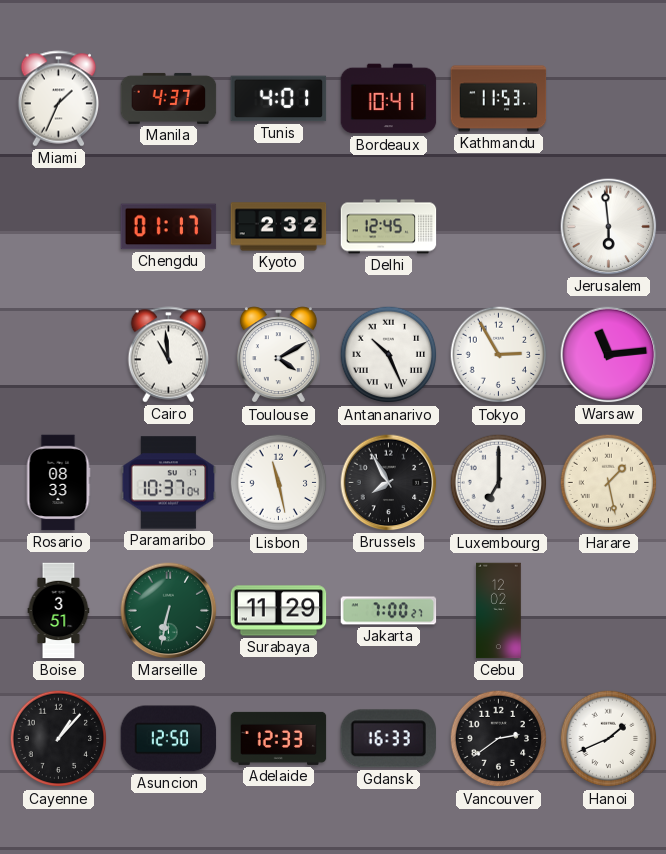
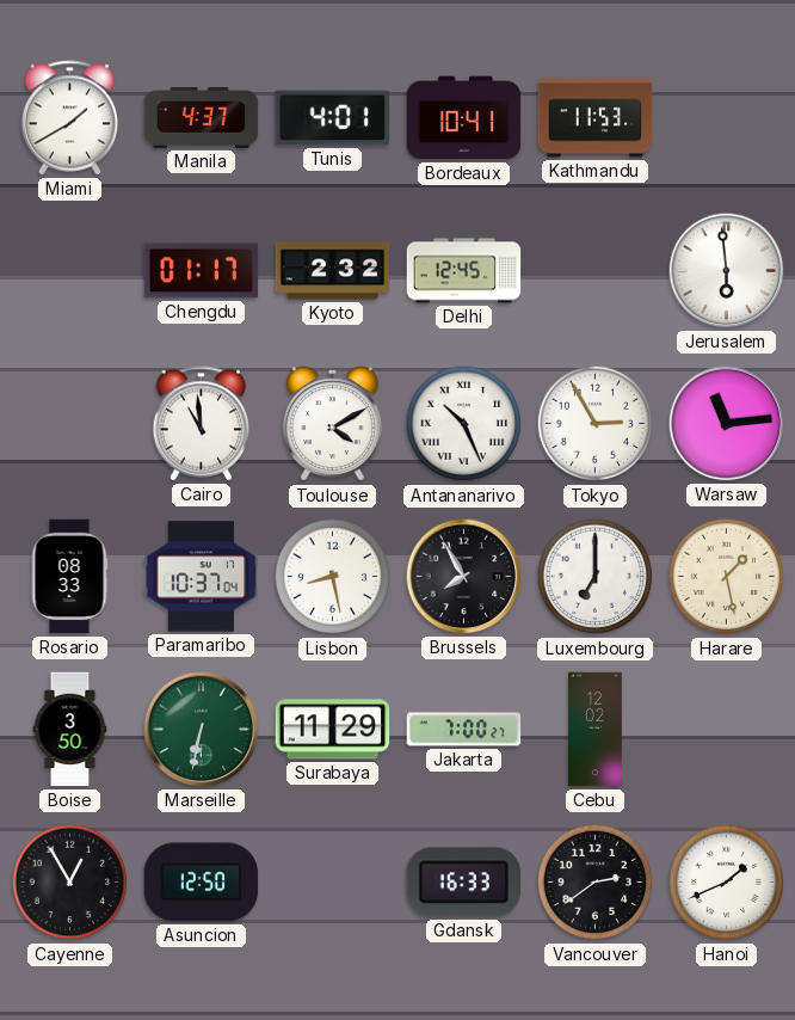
Miami: 1:34 -> 1:40 (70, 118)
Lisbon: 11:28 -> 8:28 (333, 577)
Boise: 3:51 -> 3:50 (70, 730)
Cayenne: 1:07 -> 12:55 (70, 883)
Adelaide: 12:33 -> none (279, 738)
